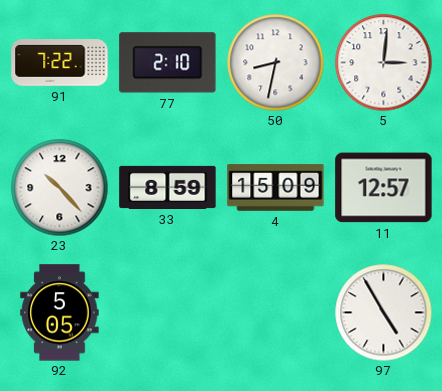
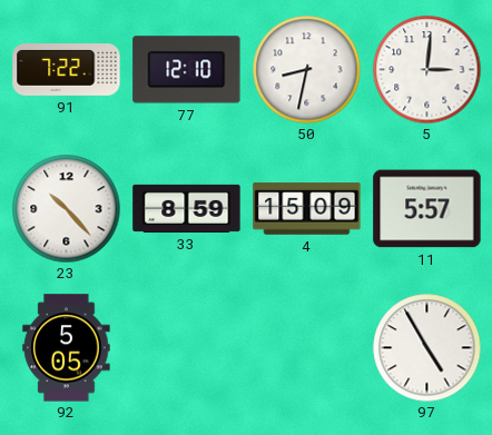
77: 2:10 -> 12:10 (187, 70)
11: 12:57 -> 5:57 (427, 209)
